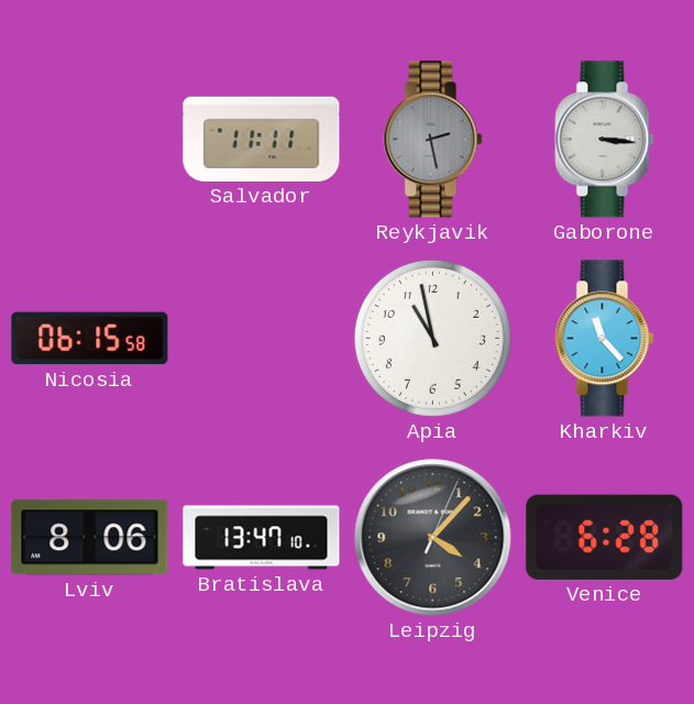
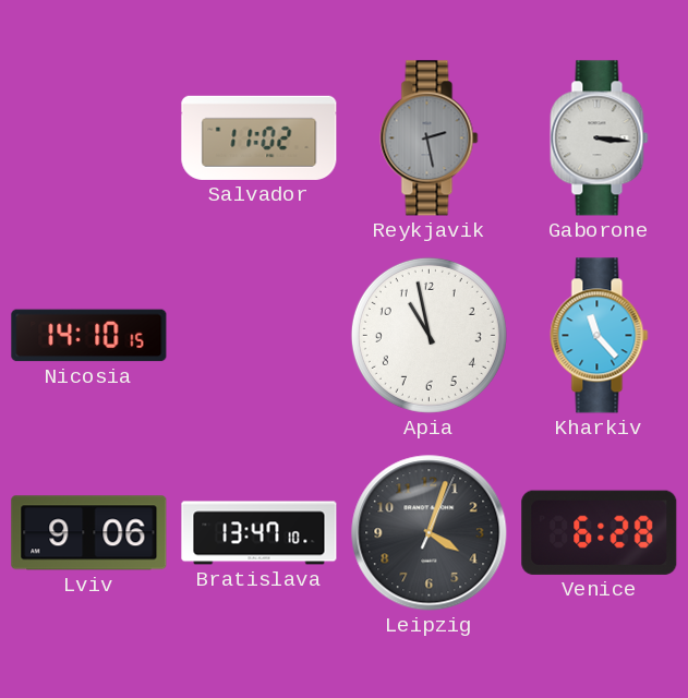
Salvador: 11:11 -> 11:02 (259, 137)
Nicosia: 06:15 -> 14:10 (89, 336)
Lviv: 8:06 -> 9:06 (89, 533)
Leipzig: 4:07 -> 4:03 (430, 533)
